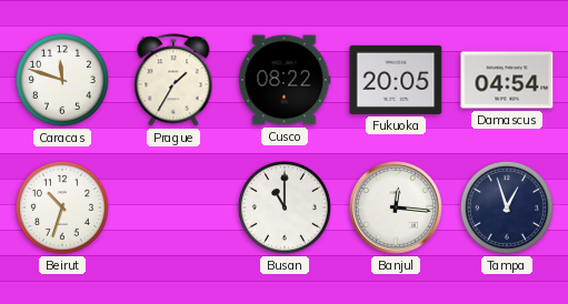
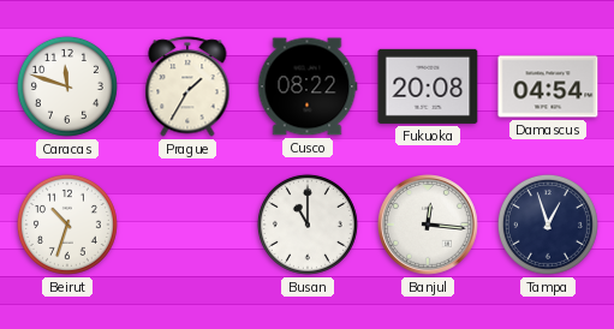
Fukuoka: 20:05 -> 20:08 (428, 86)
